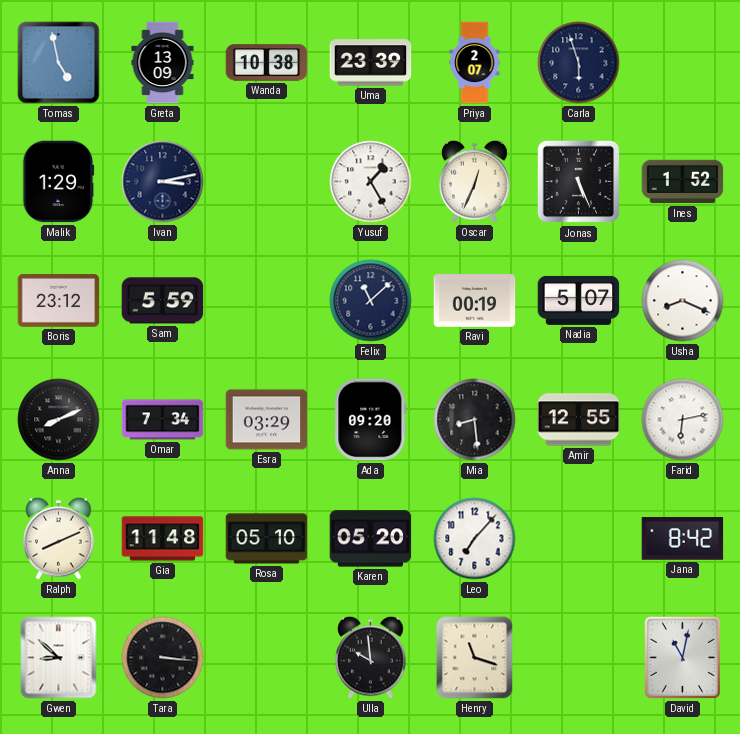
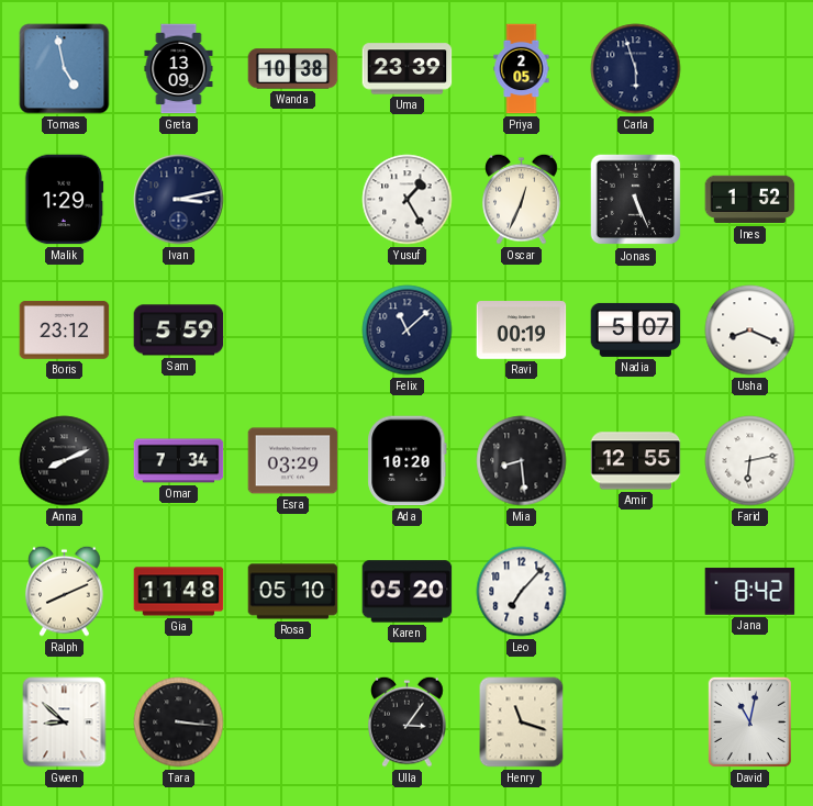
Priya: 2:07 -> 2:05 (522, 69)
Ada: 09:20 -> 10:20 (408, 461)
Ulla: 9:59 -> 3:06 (408, 721)
